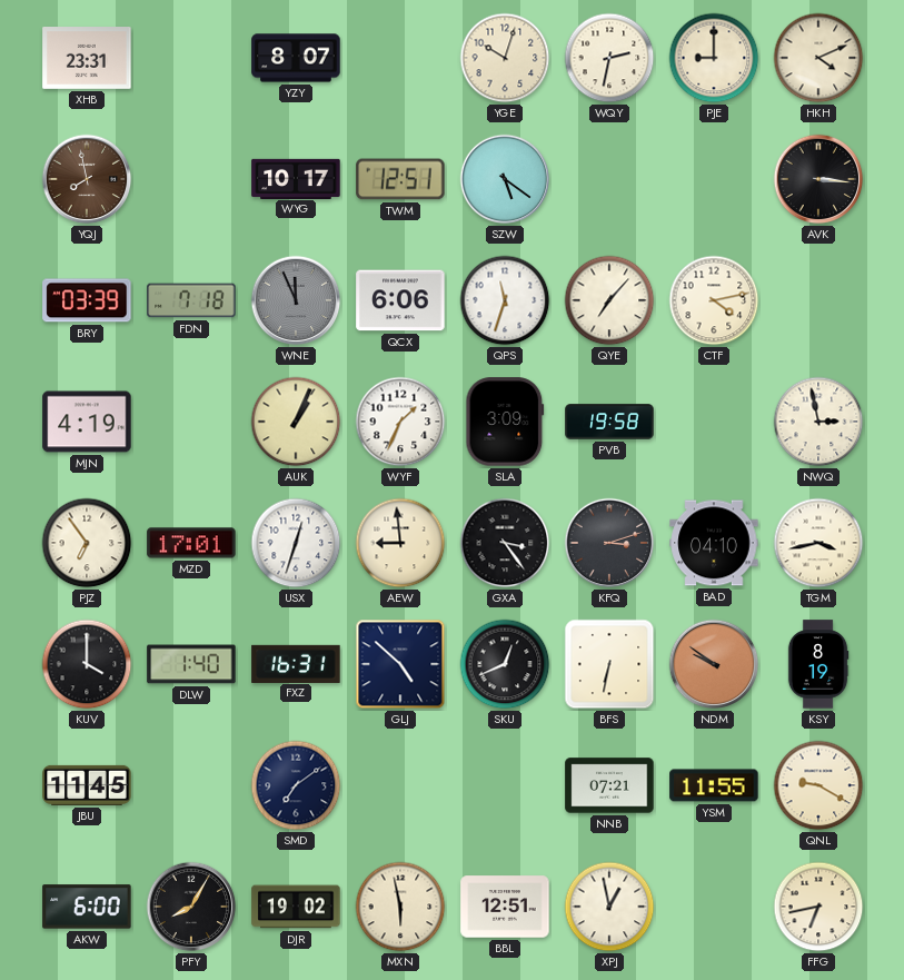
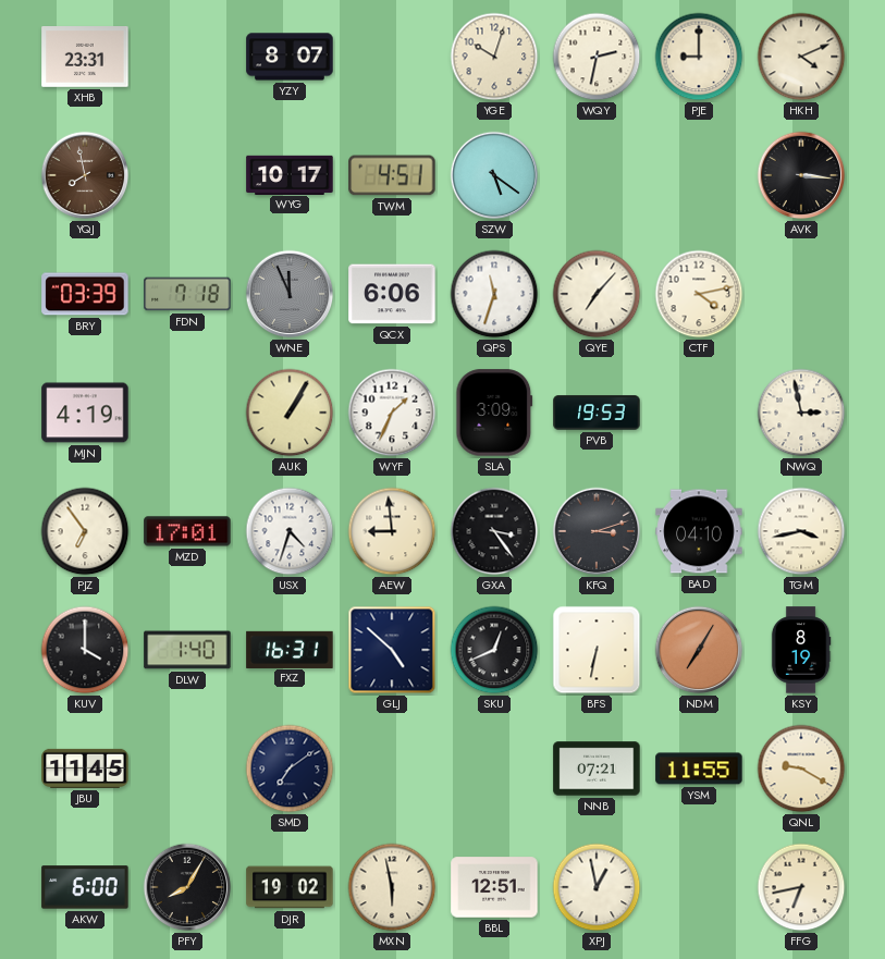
TWM: 12:51 -> 4:51 (392, 175)
AUK: 1:04 -> 1:05 (290, 413)
PVB: 19:58 -> 19:53 (597, 413)
USX: 12:33 -> 4:33 (290, 531)
NDM: 9:51 -> 7:05 (699, 650)
